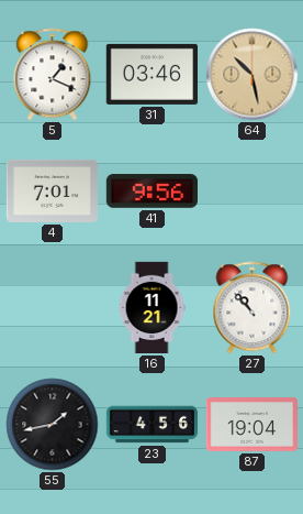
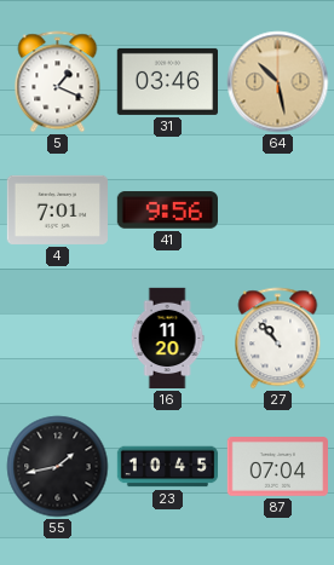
16: 11:21 -> 11:20 (167, 339)
23: 4:56 -> 10:45 (168, 467)
87: 19:04 -> 07:04 (277, 467)
